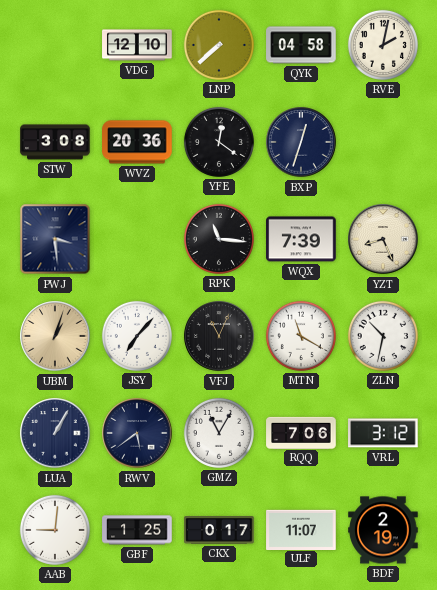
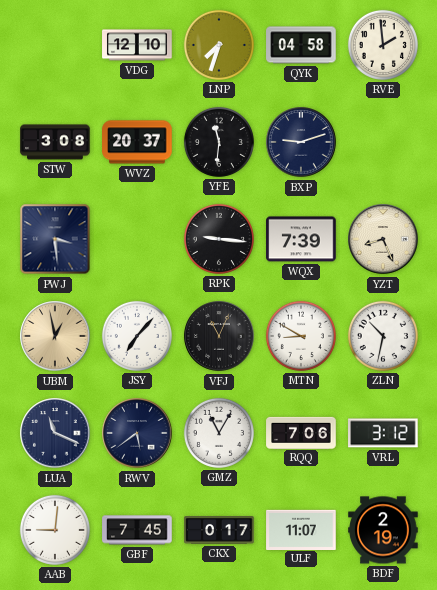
LNP: 7:38 -> 7:33 (219, 45)
RVE: 2:02 -> 1:59 (383, 45)
WVZ: 20:36 -> 20:37 (137, 142)
YFE: 12:21 -> 11:31 (219, 142)
BXP: 12:33 -> 9:12 (301, 142)
RPK: 11:16 -> 9:16 (219, 239)
UBM: 1:03 -> 12:58 (55, 336)
MTN: 11:20 -> 8:50 (301, 336)
LUA: 1:05 -> 11:19 (55, 433)
GBF: 1:25 -> 7:45 (137, 530)
